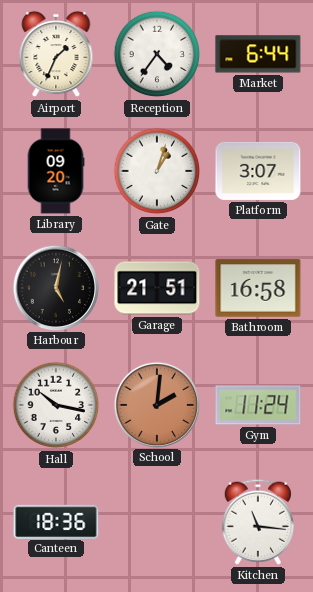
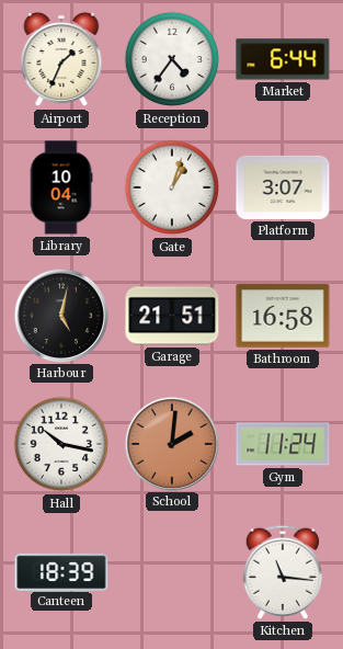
Library: 09:20 -> 10:04 (61, 187)
Canteen: 18:36 -> 18:39 (61, 571)
